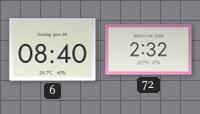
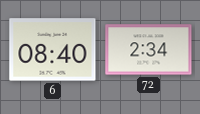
72: 2:32 -> 2:34 (149, 50)
